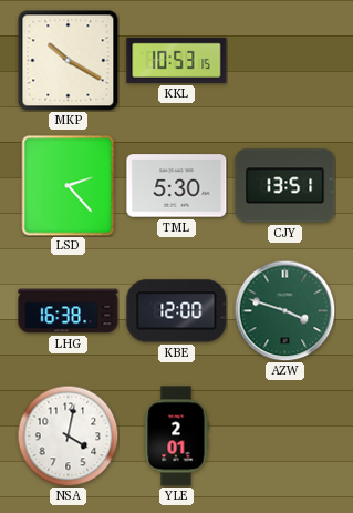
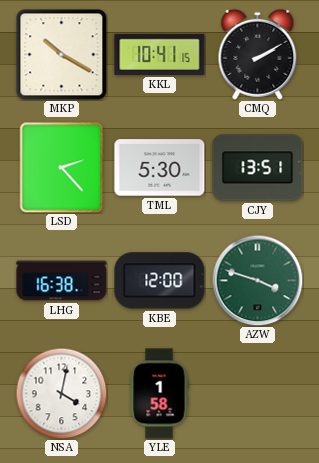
KKL: 10:53 -> 10:41 (160, 54)
CMQ: none -> 2:10 (258, 54)
YLE: 2:01 -> 1:58 (159, 394)
